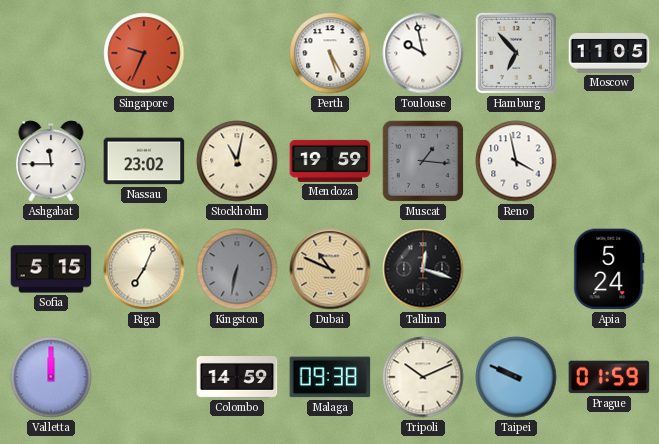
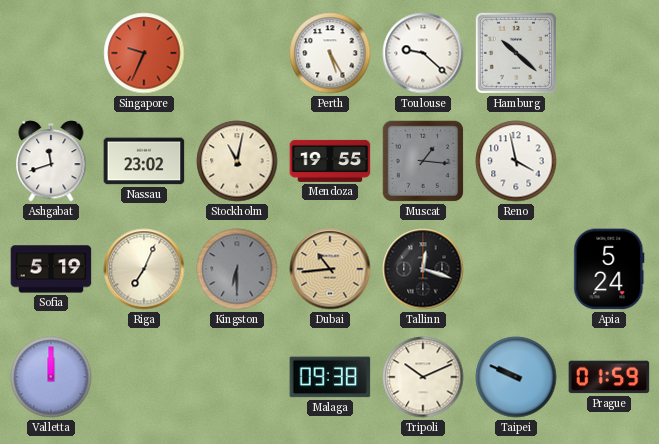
Toulouse: 9:58 -> 9:22 (423, 53)
Hamburg: 6:53 -> 10:22 (516, 53)
Moscow: 11:05 -> none (609, 53)
Ashgabat: 11:45 -> 11:42 (51, 161)
Mendoza: 19:59 -> 19:55 (330, 161)
Sofia: 5:15 -> 5:19 (51, 269)
Kingston: 6:32 -> 6:30 (237, 269)
Dubai: 10:49 -> 10:44 (330, 269)
Colombo: 14:59 -> none (237, 378)
